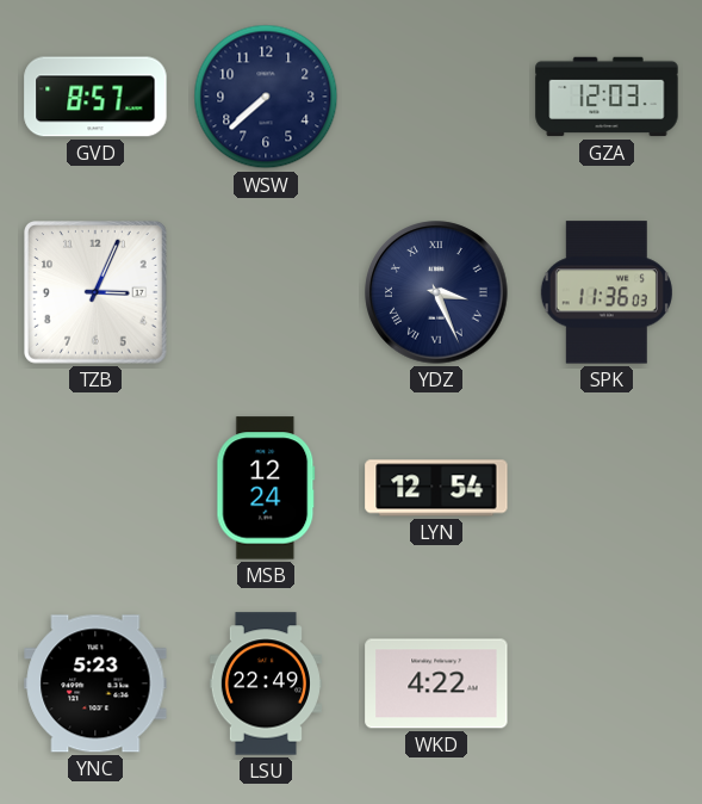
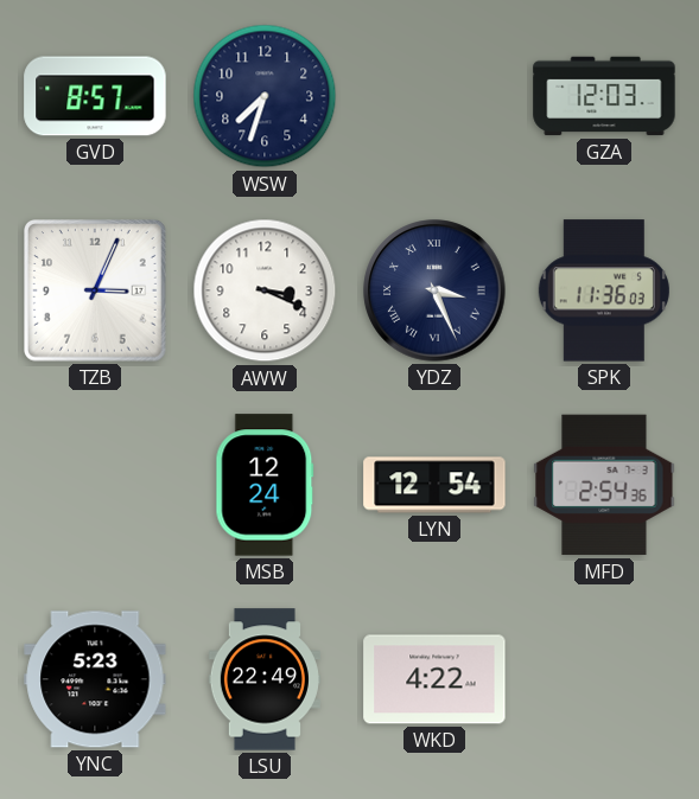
WSW: 7:38 -> 7:33 (265, 96)
AWW: none -> 3:19 (265, 290)
MFD: none -> 2:54 (604, 485)
